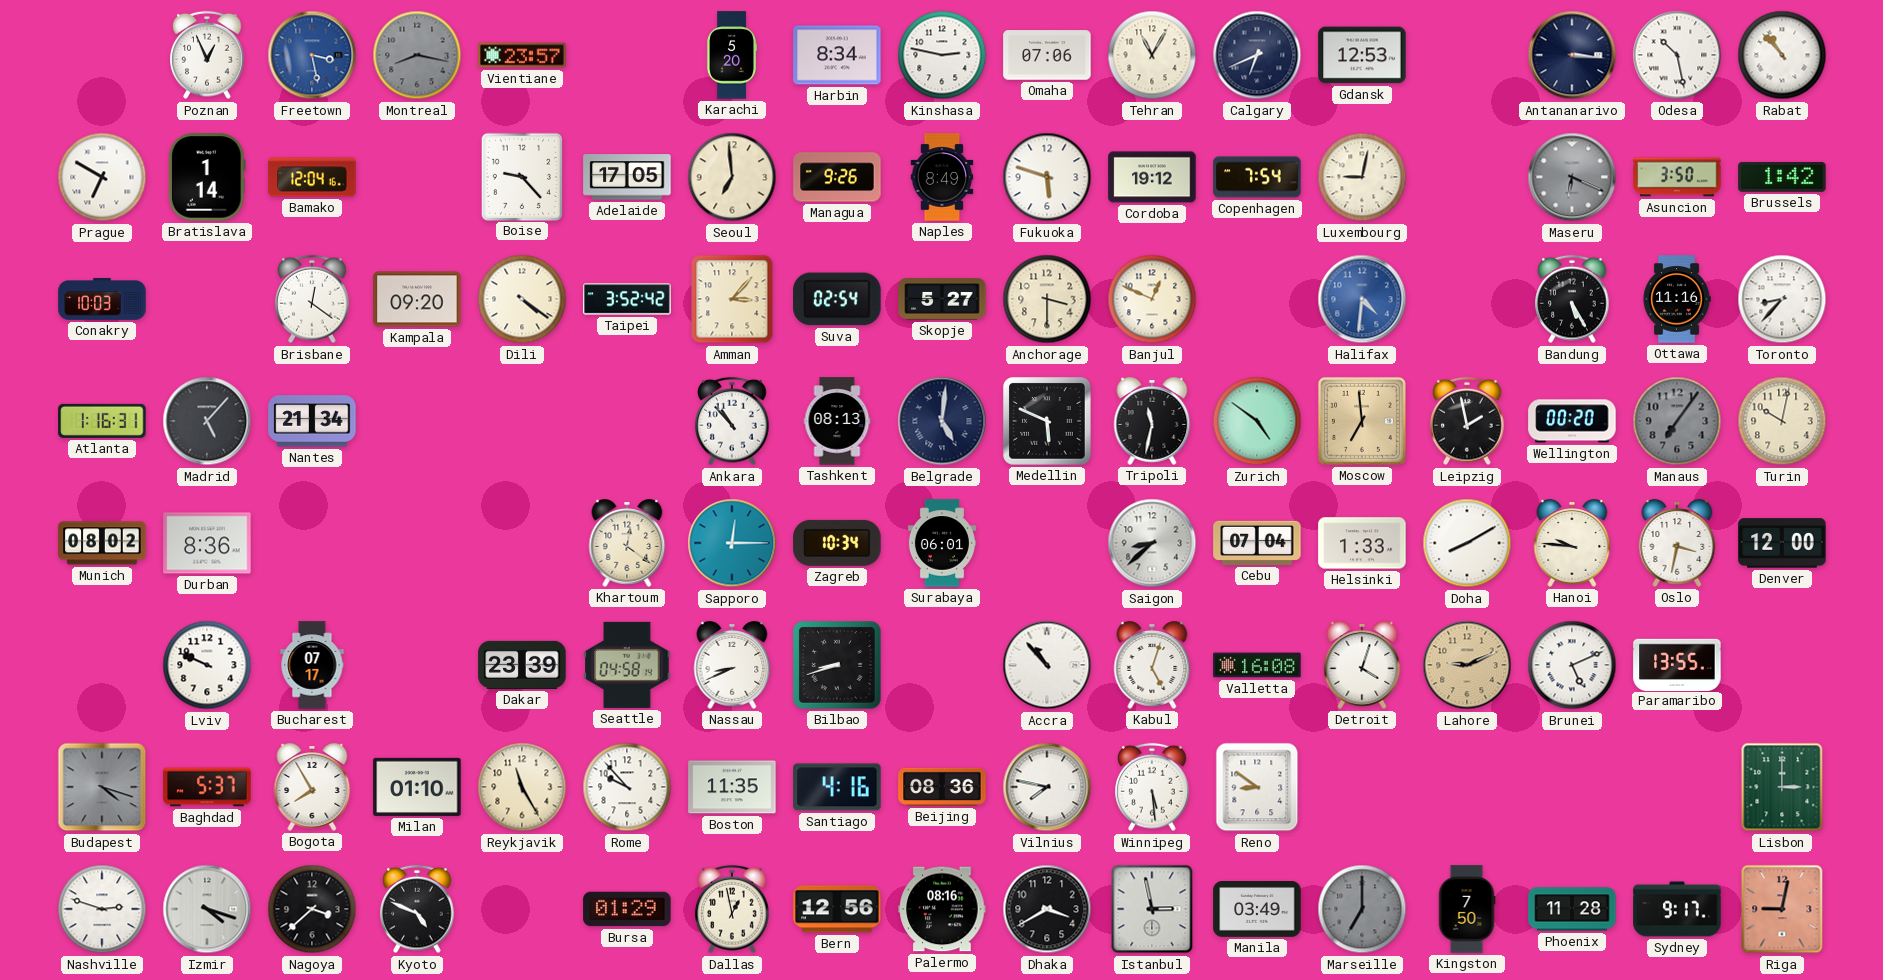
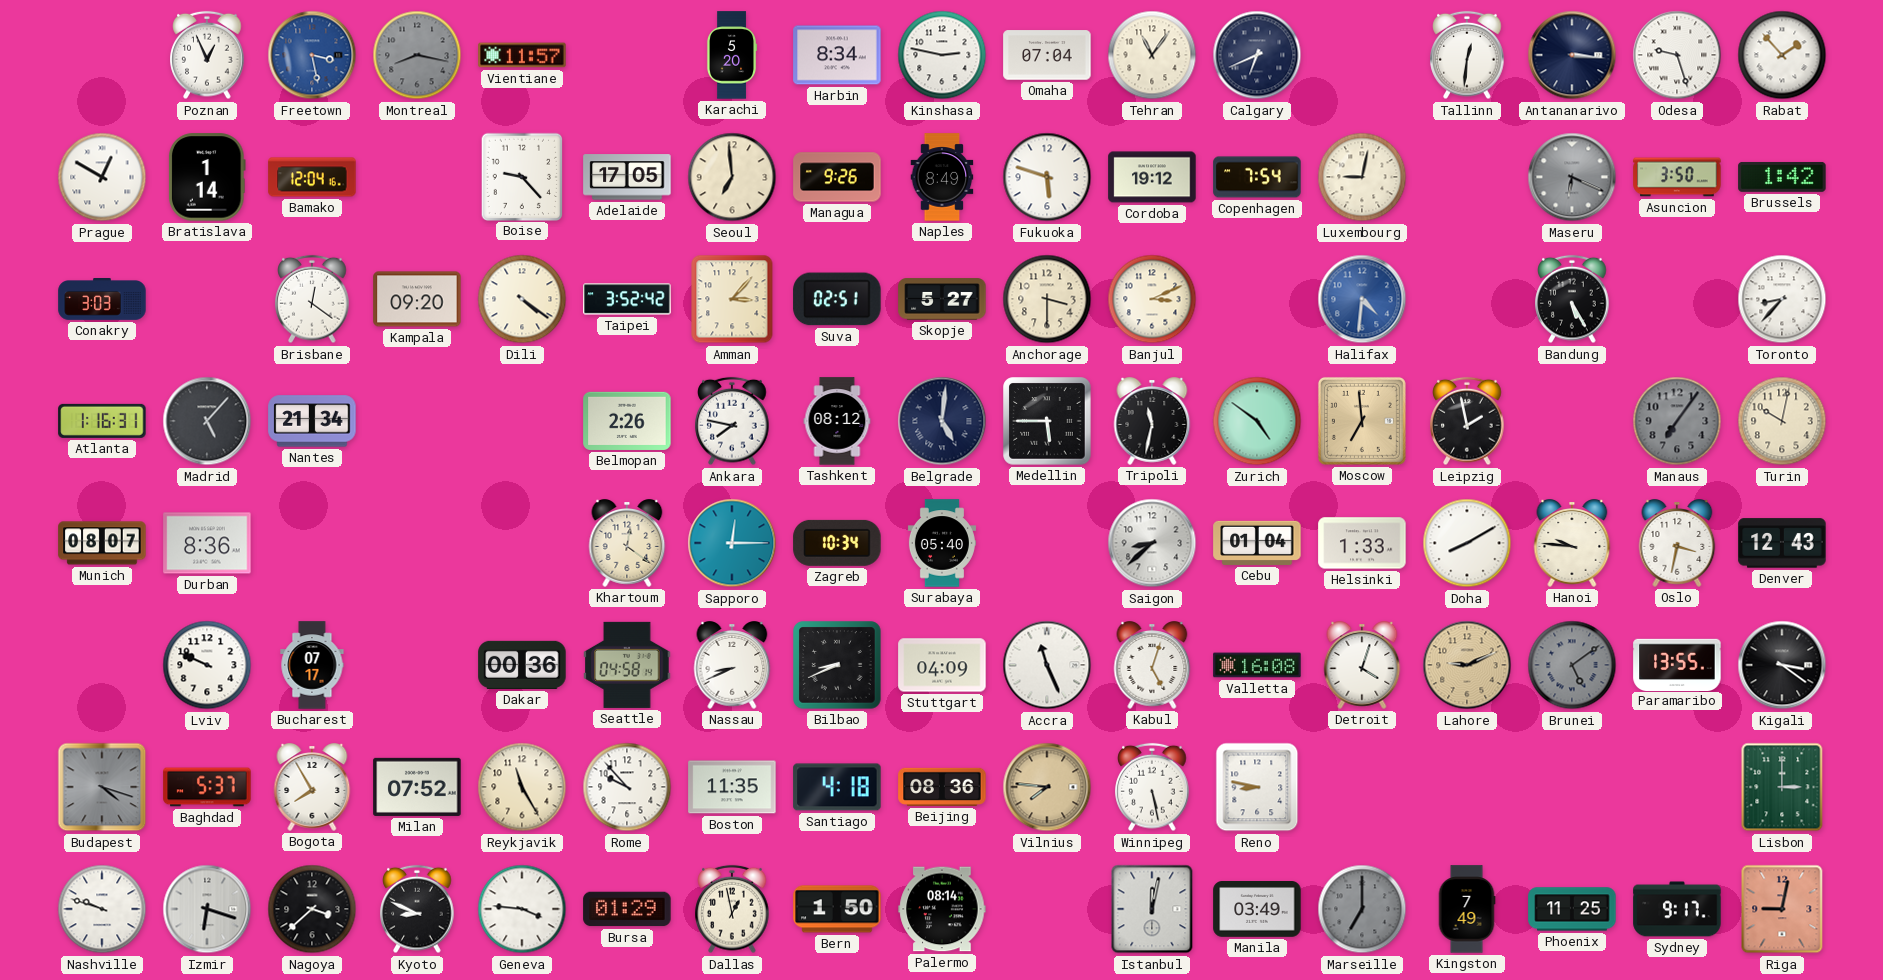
Vientiane: 23:57 -> 11:57 (522, 55)
Omaha: 07:06 -> 07:04 (1047, 55)
Tehran: 11:05 -> 11:06 (1152, 55)
Gdansk: 12:53 -> none (1362, 55)
Tallinn: none -> 12:31 (1467, 55)
Odesa: 10:28 -> 9:27 (1677, 55)
Rabat: 10:53 -> 1:53 (1782, 55)
Prague: 6:50 -> 12:50 (102, 177)
Conakry: 10:03 -> 3:03 (102, 299)
Suva: 02:54 -> 02:51 (837, 299)
Banjul: 12:49 -> 3:11 (1152, 299)
Ottawa: 11:16 -> none (1677, 299)
Belmopan: none -> 2:26 (627, 421)
Ankara: 10:53 -> 7:47 (732, 421)
Tashkent: 08:13 -> 08:12 (837, 421)
Medellin: 5:49 -> 5:45 (1047, 421)
Wellington: 00:20 -> none (1572, 421)
Munich: 08:02 -> 08:07 (102, 543)
Surabaya: 06:01 -> 05:40 (942, 543)
Cebu: 07:04 -> 01:04 (1257, 543)
Denver: 12:00 -> 12:43 (1782, 543)
Dakar: 23:39 -> 00:36 (522, 665)
Bilbao: 8:42 -> 8:41 (837, 665)
Stuttgart: none -> 04:09 (942, 665)
Accra: 10:53 -> 11:26 (1047, 665)
Brunei: 5:11 -> 5:09 (1572, 665)
Brunei dial: white -> grey (1572, 665)
Kigali: none -> 3:21 (1782, 665)
Milan: 01:10 -> 07:52 (417, 787)
Santiago: 4:16 -> 4:18 (837, 787)
Vilnius: 7:47 -> 7:46 (1047, 787)
Vilnius dial: white -> champagne (1047, 787)
Winnipeg: 5:29 -> 5:28 (1152, 787)
Reno: 8:51 -> 8:47 (1257, 787)
Nashville: 2:48 -> 9:48 (102, 909)
Izmir: 4:18 -> 6:18 (207, 909)
Kyoto: 4:49 -> 8:49 (417, 909)
Geneva: none -> 3:46 (522, 909)
Bern: 12:56 -> 1:50 (837, 909)
Palermo: 08:16 -> 08:14 (942, 909)
Dhaka: 3:40 -> none (1047, 909)
Istanbul: 2:58 -> 12:02 (1152, 909)
Kingston: 7:50 -> 7:49 (1467, 909)
Phoenix: 11:28 -> 11:25 (1572, 909)
